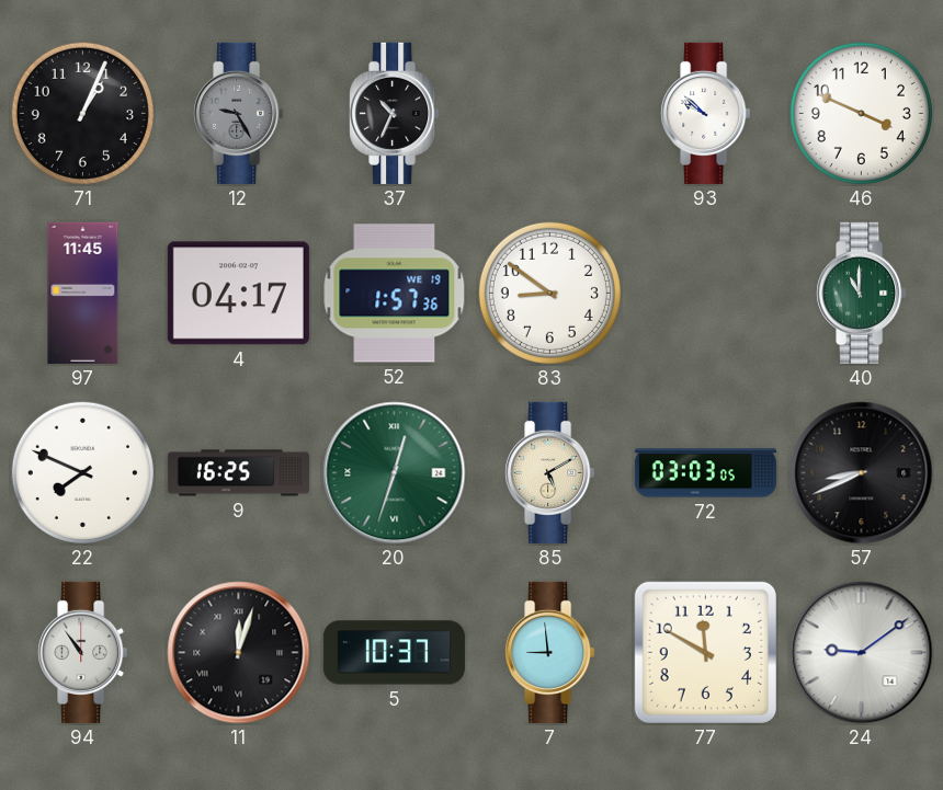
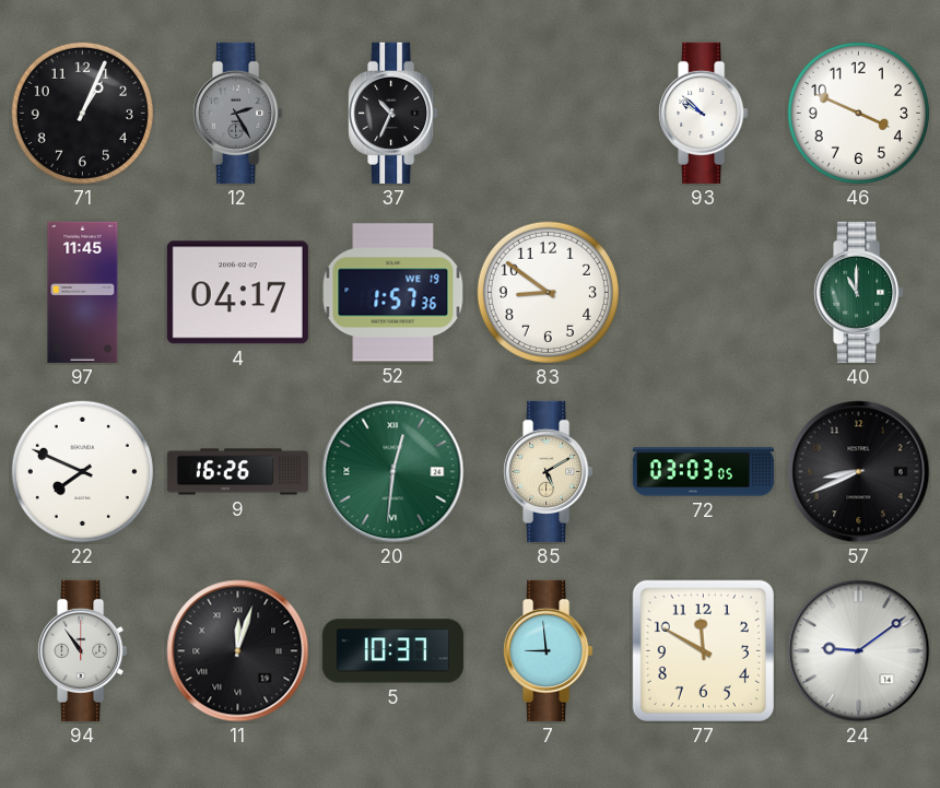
12: 9:25 -> 2:25 (238, 113)
9: 16:25 -> 16:26 (237, 472)
20: 12:33 -> 12:31 (393, 472)
